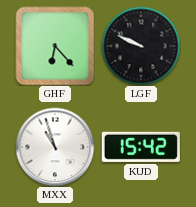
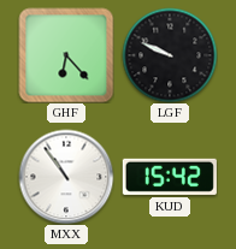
MXX: 10:57 -> 10:54 (66, 177)
